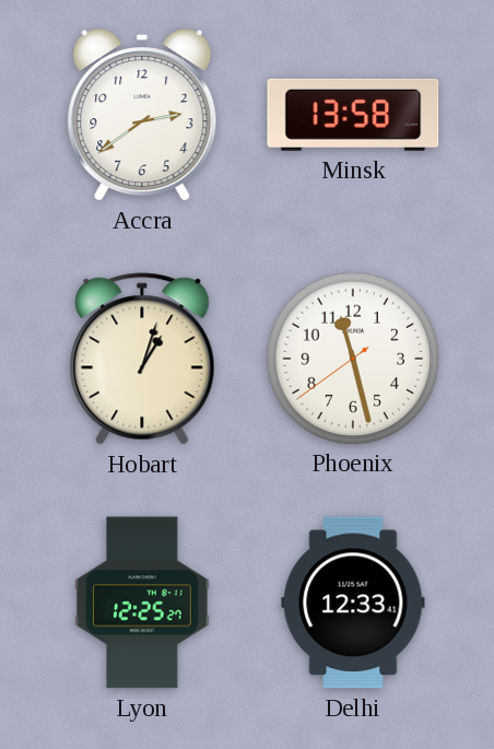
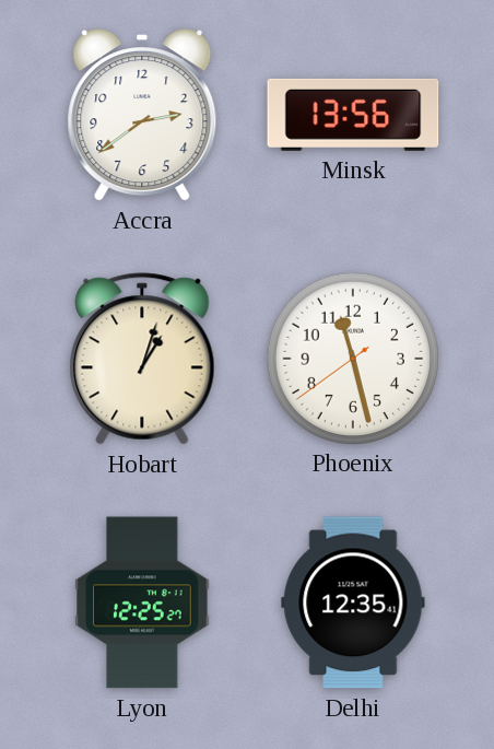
Minsk: 13:58 -> 13:56 (353, 115)
Delhi: 12:33 -> 12:35 (353, 602)
